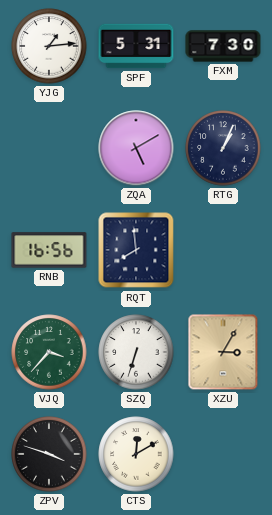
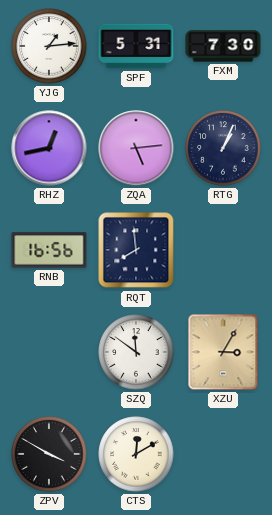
RHZ: none -> 12:43 (49, 148)
ZQA: 5:10 -> 5:14 (136, 148)
VJQ: 3:37 -> none (49, 352)
SZQ: 6:33 -> 11:51 (136, 352)
ZPV: 3:48 -> 3:50 (49, 454)
